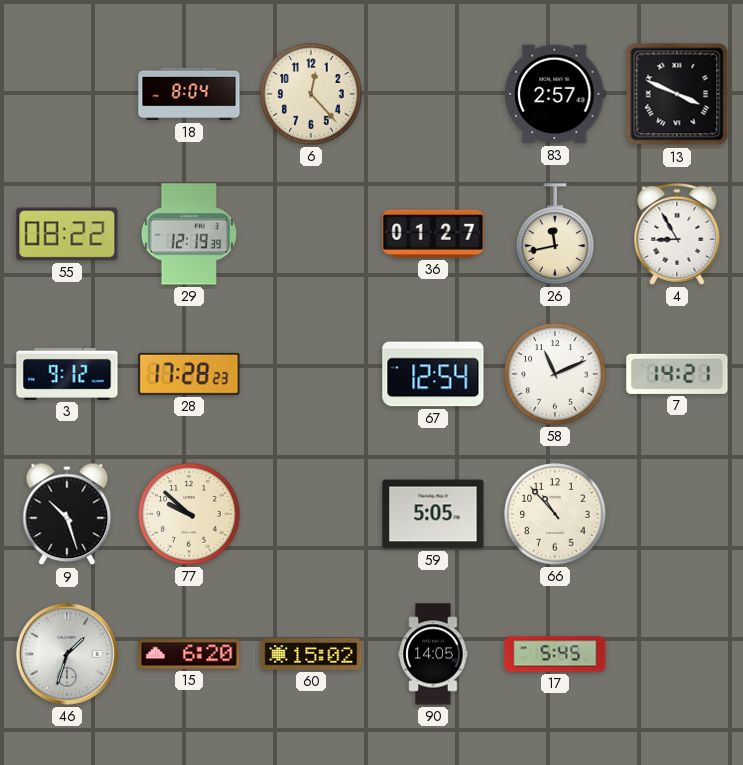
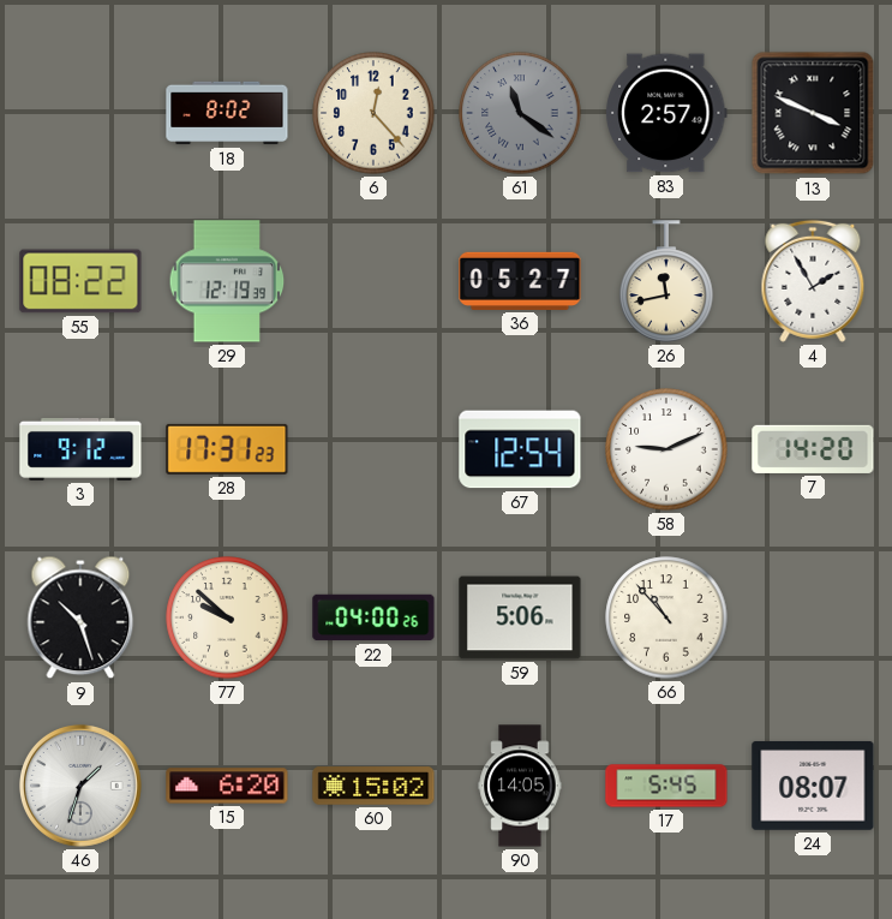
18: 8:04 -> 8:02 (227, 113)
61: none -> 11:21 (520, 113)
36: 01:27 -> 05:27 (520, 281)
4: 8:55 -> 1:55 (813, 281)
28: 17:28 -> 17:31 (227, 449)
58: 11:11 -> 9:11 (666, 449)
7: 14:21 -> 14:20 (813, 449)
22: none -> 04:00 (373, 617)
59: 5:05 -> 5:06 (520, 617)
24: none -> 08:07 (813, 786)
